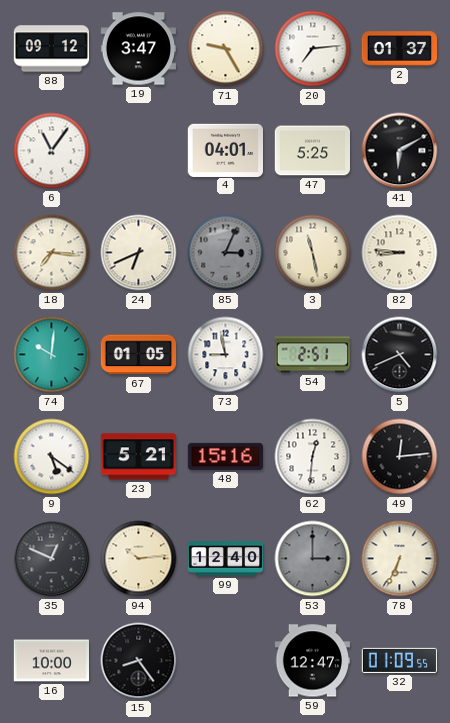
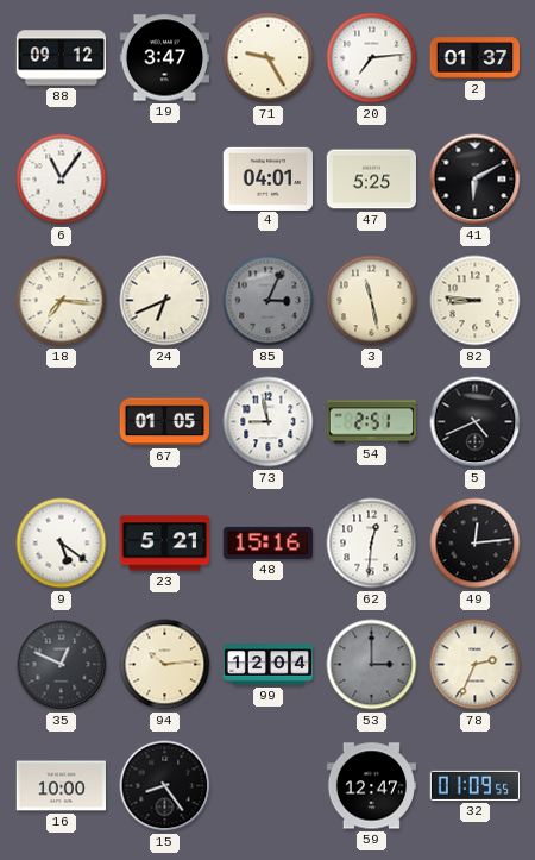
74: 10:01 -> none (52, 355)
99: 12:40 -> 12:04 (269, 665)
78: 6:34 -> 2:34 (476, 665)
